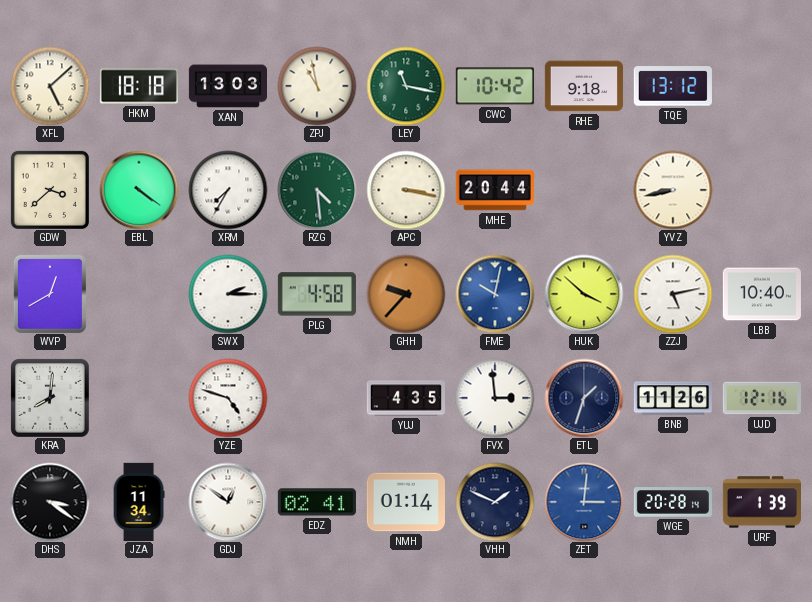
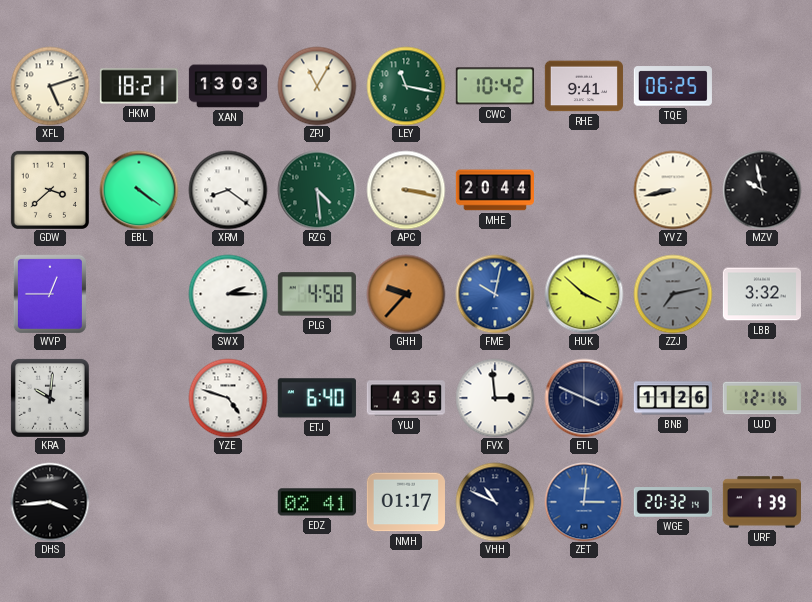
XFL: 5:08 -> 5:12 (50, 86)
HKM: 18:18 -> 18:21 (139, 86)
ZPJ: 10:58 -> 11:05 (317, 86)
RHE: 9:18 -> 9:41 (584, 86)
TQE: 13:12 -> 06:25 (673, 86)
XRM: 7:35 -> 8:21 (228, 190)
MZV: none -> 9:58 (762, 190)
WVP: 12:40 -> 12:45 (50, 294)
ZZJ: 5:13 -> 7:13 (673, 294)
ZZJ dial: white -> grey (673, 294)
LBB: 10:40 -> 3:32 (762, 294)
KRA: 8:01 -> 10:01 (50, 398)
ETJ: none -> 6:40 (317, 398)
ETL: 1:33 -> 3:49 (584, 398)
DHS: 3:21 -> 3:44 (50, 502)
JZA: 11:34 -> none (139, 501)
GDJ: 12:51 -> none (228, 502)
NMH: 01:14 -> 01:17 (406, 502)
VHH: 1:49 -> 10:49 (495, 502)
WGE: 20:28 -> 20:32 (673, 502)
